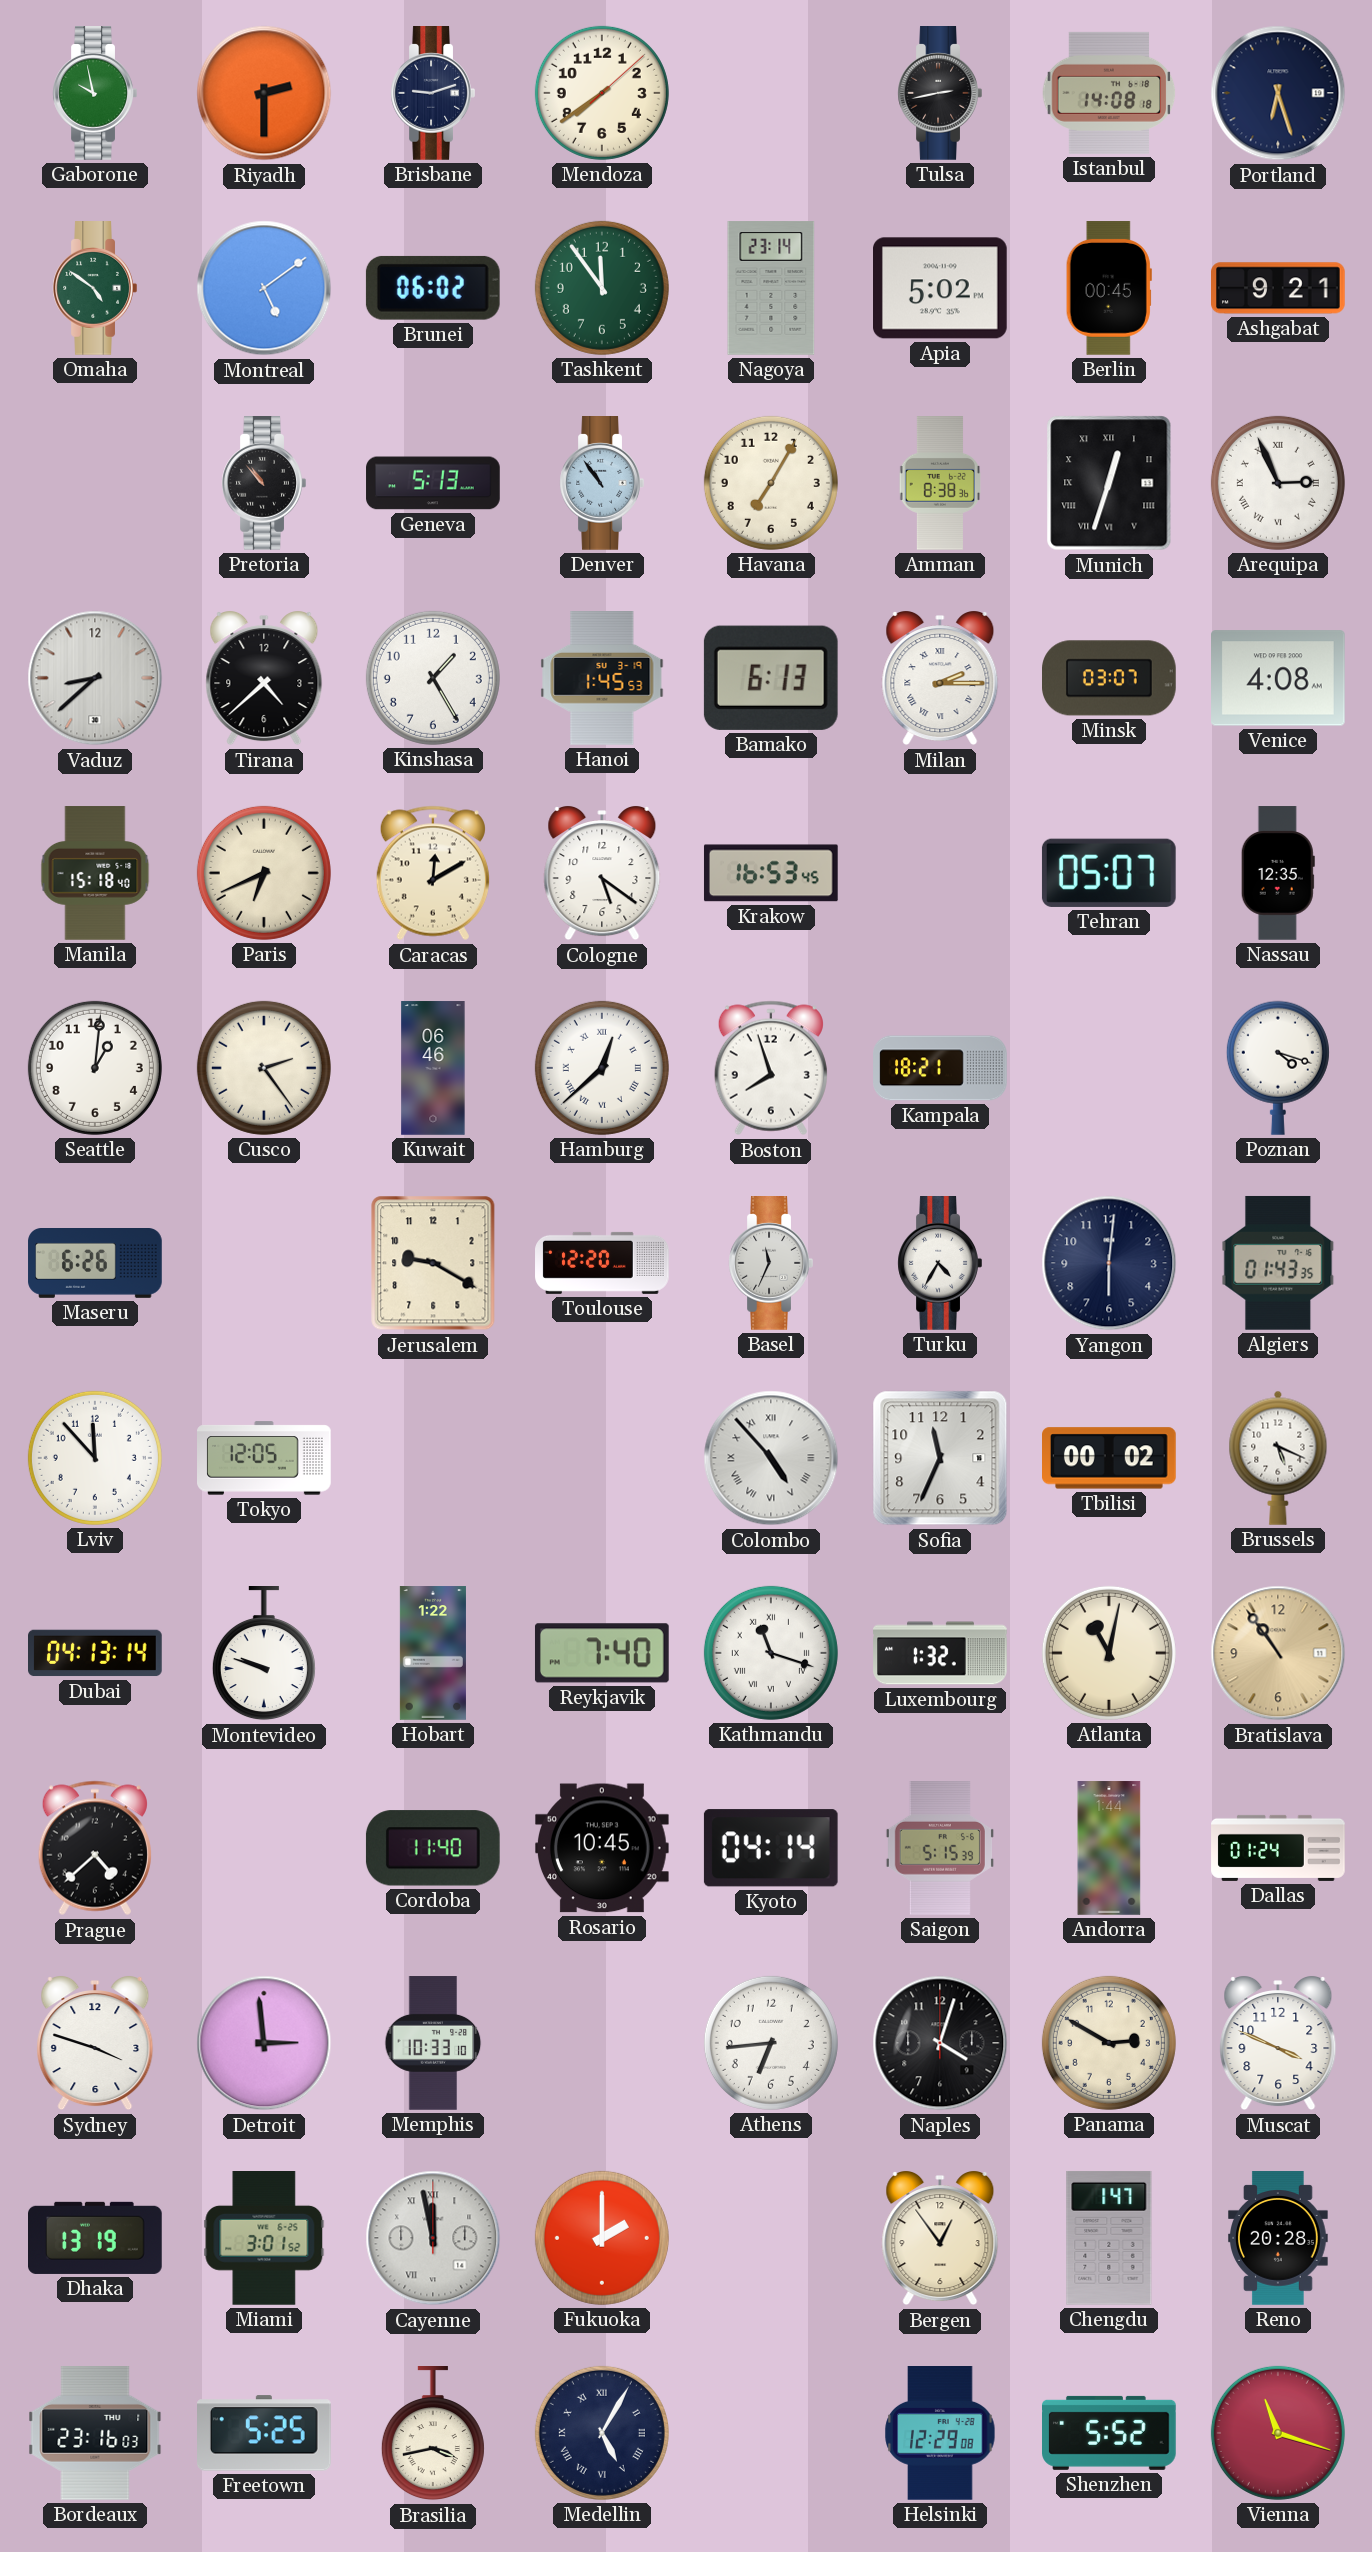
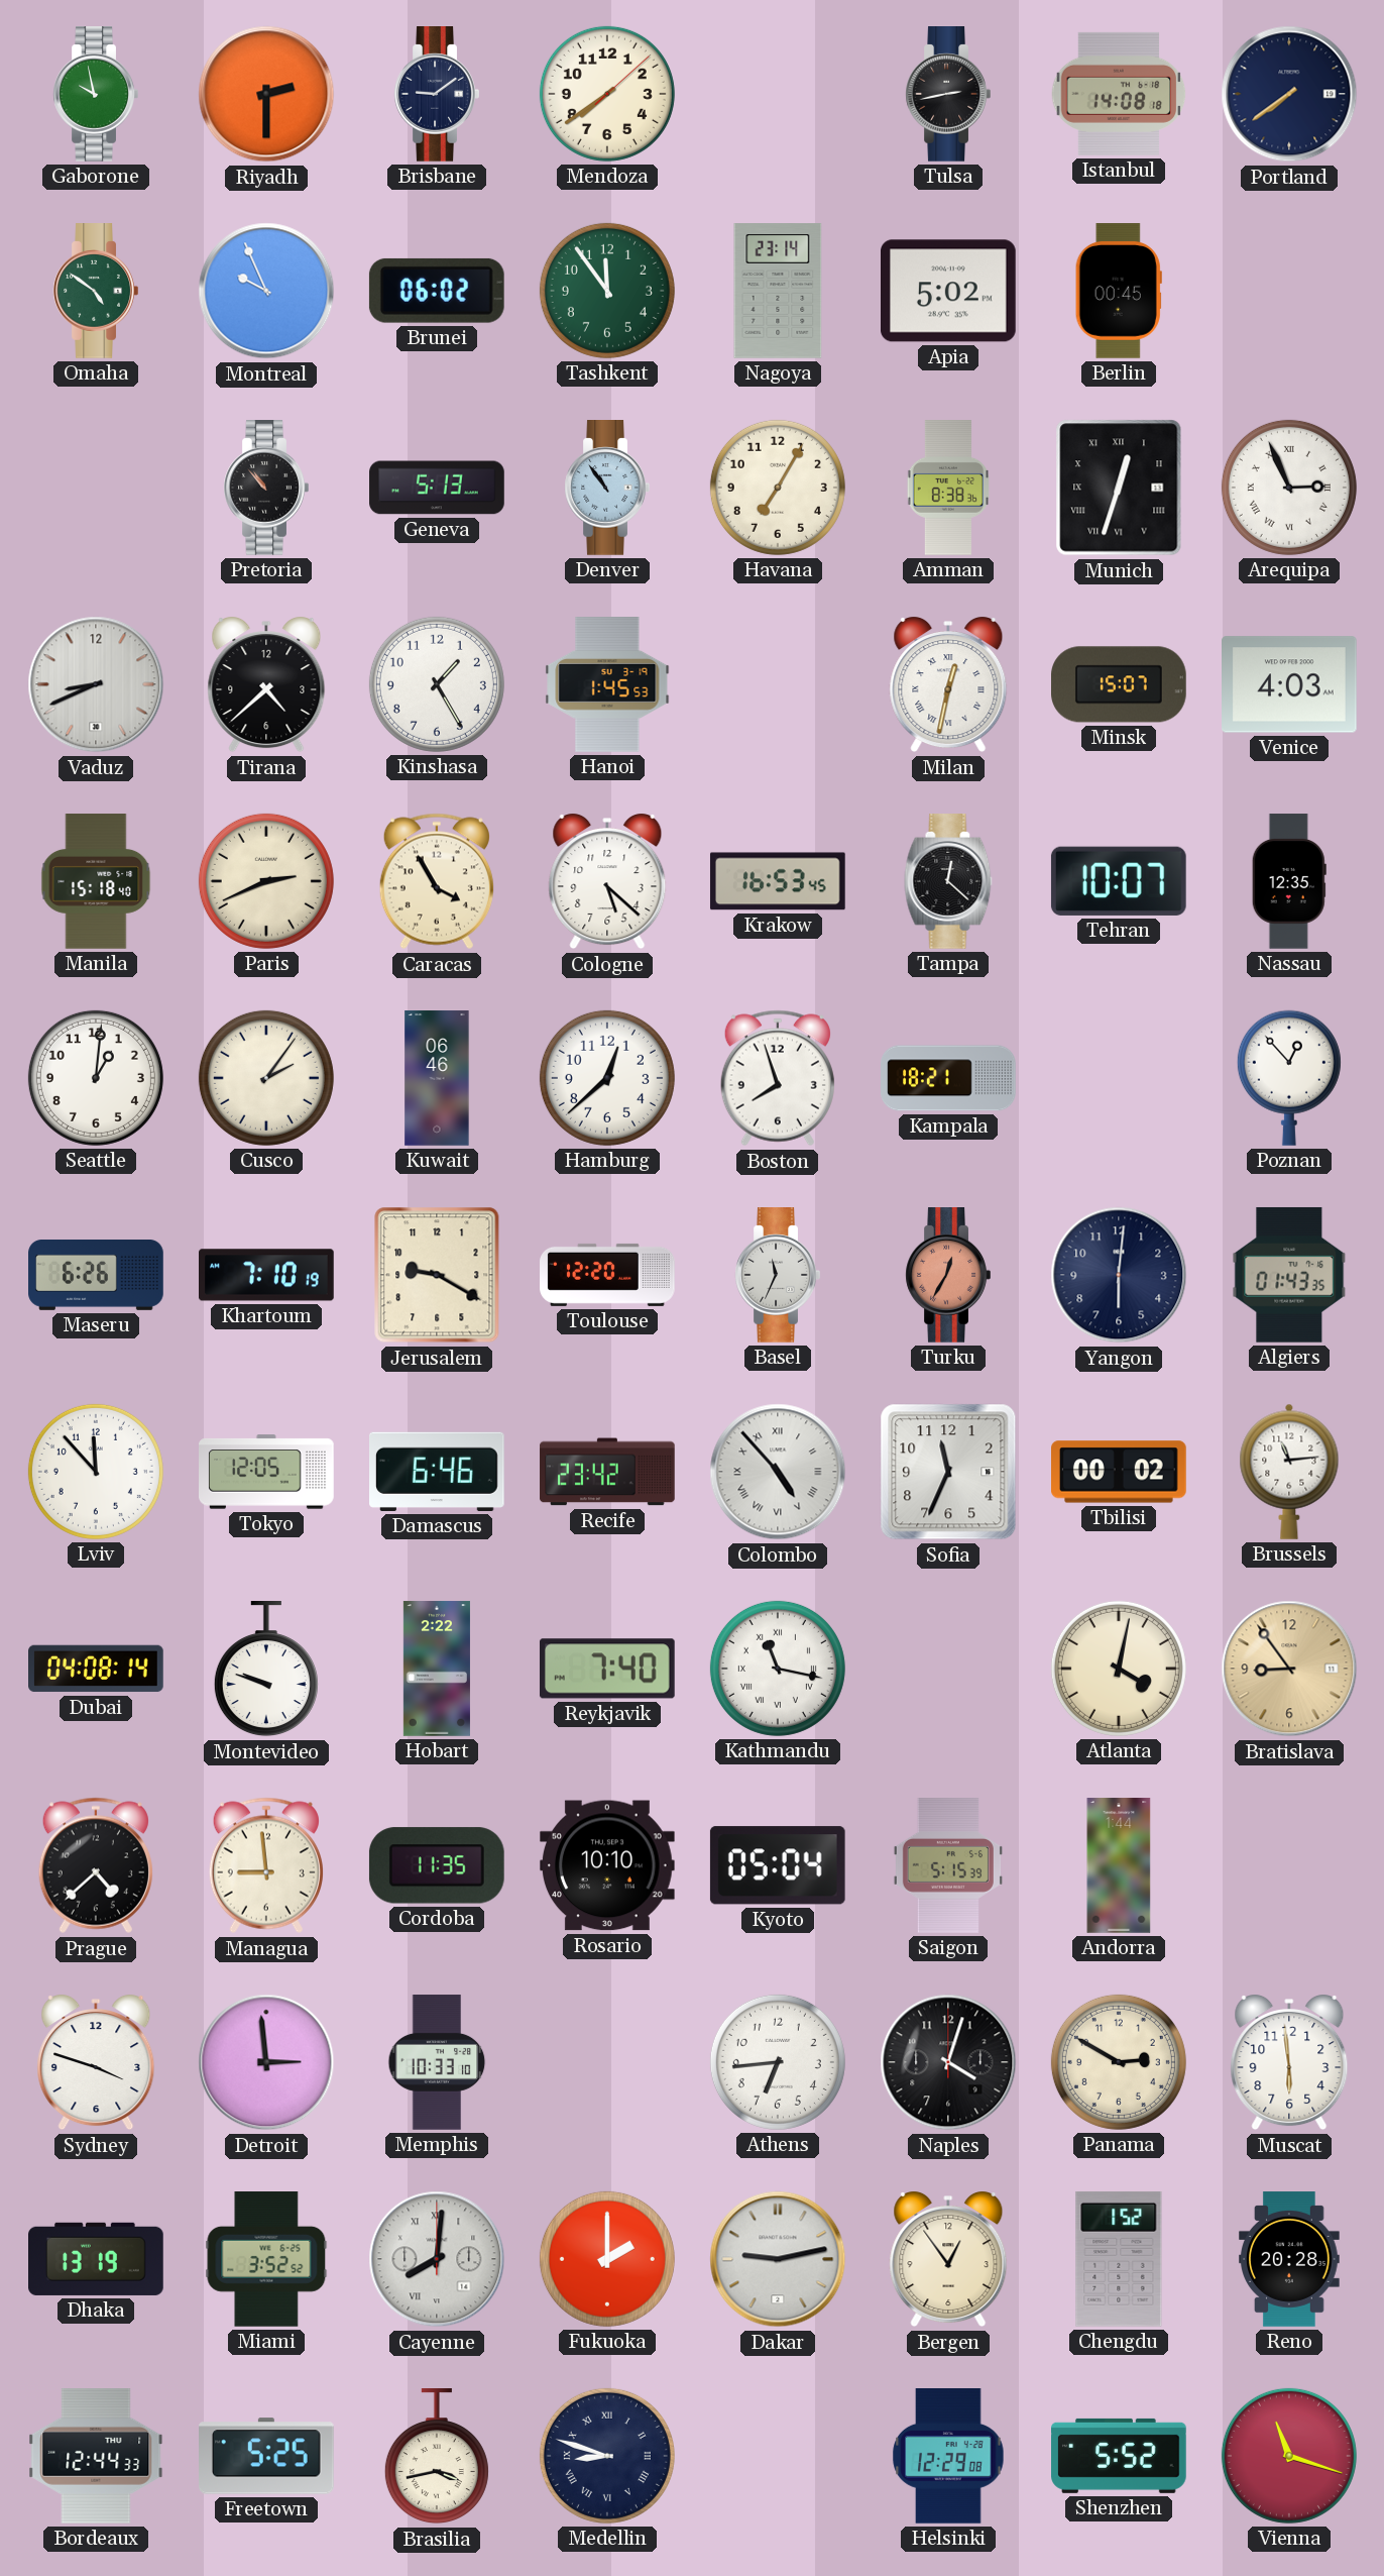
Brisbane: 9:12 -> 9:09 (437, 94)
Portland: 6:27 -> 7:39 (1289, 94)
Montreal: 5:09 -> 9:56 (266, 291)
Ashgabat: 9:21 -> none (1279, 288)
Vaduz: 8:38 -> 8:41 (96, 684)
Bamako: 6:13 -> none (771, 678)
Milan: 2:15 -> 12:32 (948, 685)
Minsk: 03:07 -> 15:07 (1120, 684)
Venice: 4:08 -> 4:03 (1290, 684)
Paris: 6:41 -> 2:41 (266, 881)
Caracas: 12:10 -> 3:55 (437, 881)
Cologne: 5:21 -> 5:22 (607, 882)
Tampa: none -> 12:22 (948, 881)
Tehran: 05:07 -> 10:07 (1119, 881)
Cusco: 2:24 -> 2:06 (266, 1078)
Hamburg numerals: Roman -> Arabic (607, 1078)
Poznan: 4:18 -> 12:53 (1289, 1078)
Khartoum: none -> 7:10 (267, 1275)
Turku: 4:35 -> 12:35 (948, 1275)
Turku dial: white -> salmon (948, 1275)
Damascus: none -> 6:46 (438, 1472)
Recife: none -> 23:42 (607, 1472)
Brussels: 5:19 -> 11:14 (1289, 1472)
Dubai: 04:13 -> 04:08 (96, 1669)
Hobart: 1:22 -> 2:22 (437, 1669)
Kathmandu: 11:18 -> 11:17 (778, 1669)
Luxembourg: 1:32 -> none (940, 1653)
Atlanta: 11:02 -> 4:02 (1119, 1669)
Bratislava: 10:54 -> 8:54 (1289, 1669)
Managua: none -> 8:59 (266, 1865)
Cordoba: 11:40 -> 11:35 (437, 1865)
Rosario: 10:45 -> 10:10 (608, 1865)
Kyoto: 04:14 -> 05:04 (778, 1865)
Dallas: 01:24 -> none (1278, 1848)
Muscat: 3:49 -> 5:59 (1289, 2063)
Miami: 3:01 -> 3:52 (266, 2260)
Cayenne: 11:58 -> 8:01 (437, 2259)
Dakar: none -> 9:13 (778, 2259)
Chengdu: 1:47 -> 1:52 (1119, 2259)
Bordeaux: 23:16 -> 12:44 (96, 2457)
Medellin: 5:05 -> 8:48 (607, 2456)
